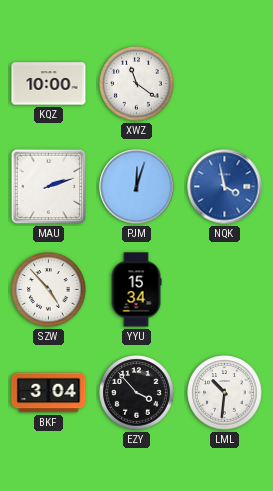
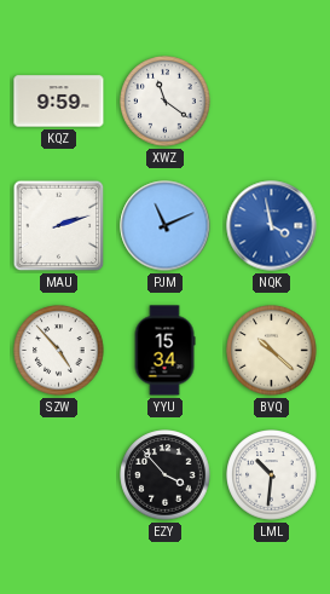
KQZ: 10:00 -> 9:59 (59, 102)
PJM: 12:03 -> 11:11 (166, 226)
BVQ: none -> 10:22 (272, 351)
BKF: 3:04 -> none (49, 393)
